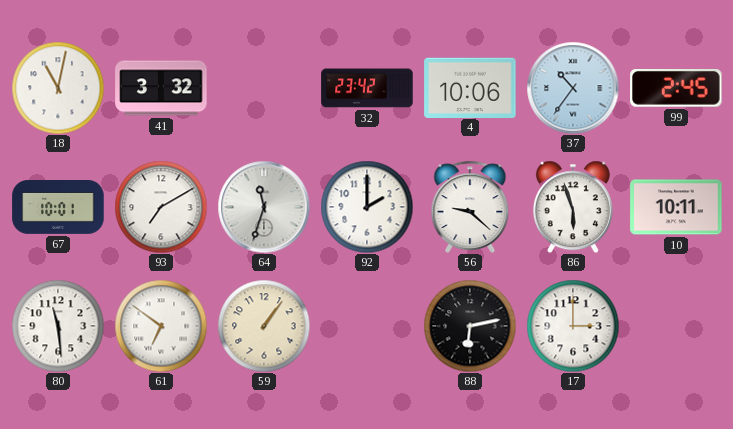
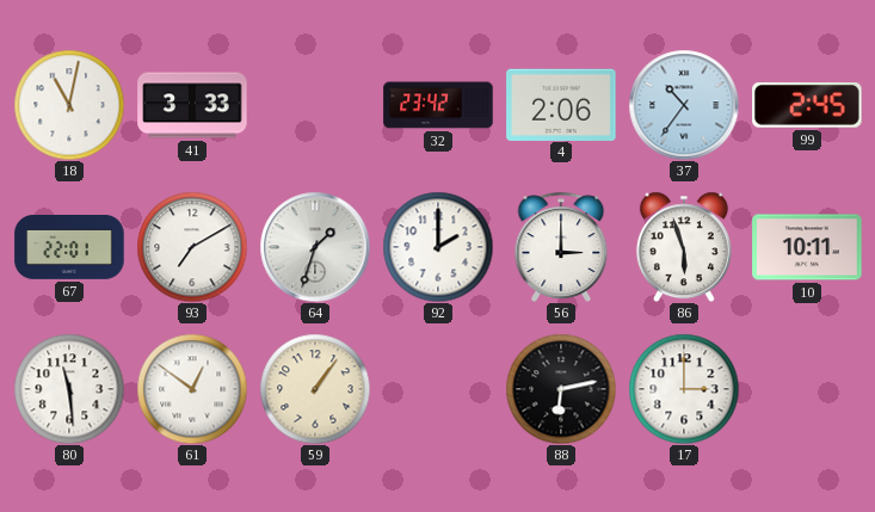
41: 3:32 -> 3:33 (192, 105)
4: 10:06 -> 2:06 (561, 104)
67: 10:01 -> 22:01 (69, 248)
64: 11:33 -> 1:33 (315, 247)
56: 9:22 -> 3:00 (561, 247)
61: 6:51 -> 12:51 (192, 389)
